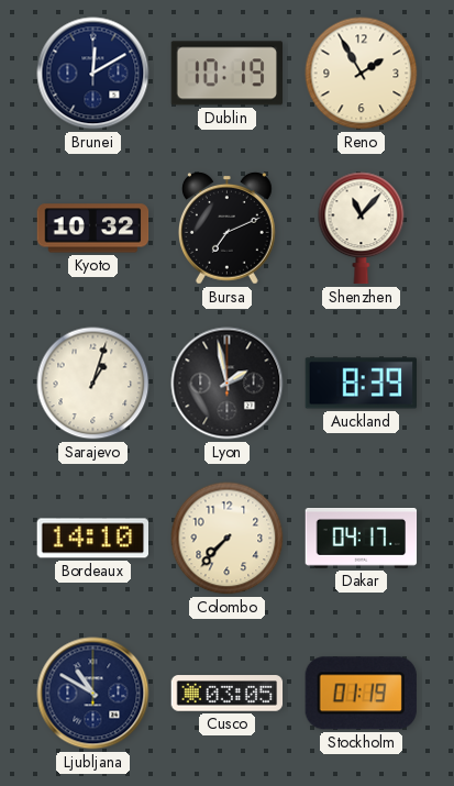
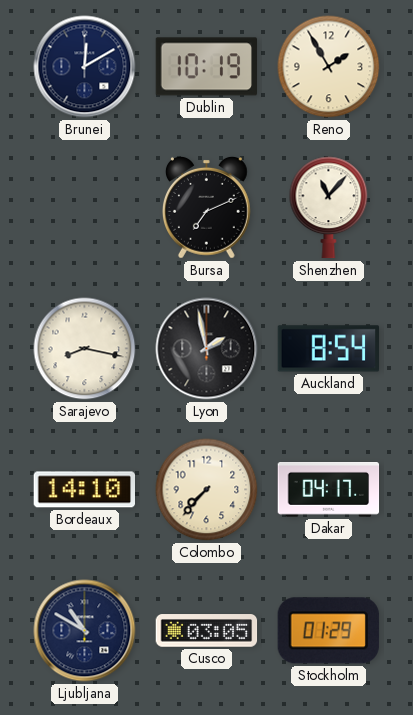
Kyoto: 10:32 -> none (93, 229)
Sarajevo: 1:03 -> 8:17 (85, 349)
Auckland: 8:39 -> 8:54 (329, 349)
Stockholm: 01:19 -> 01:29 (328, 631)
